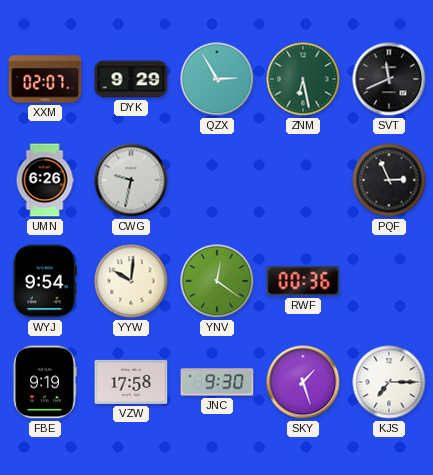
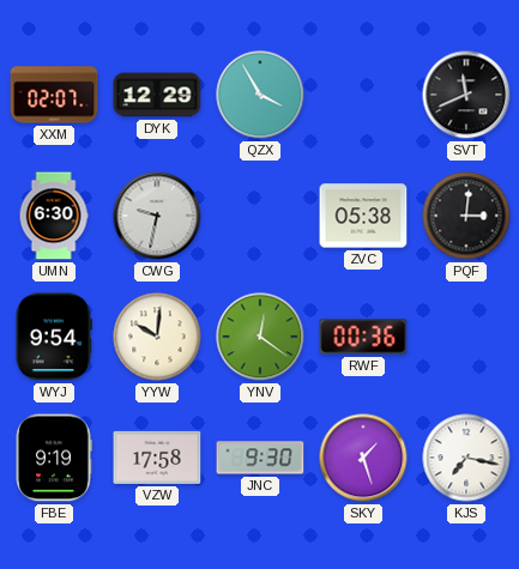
DYK: 9:29 -> 12:29 (157, 95)
QZX: 2:55 -> 3:55 (260, 95)
ZNM: 6:28 -> none (303, 79)
UMN: 6:26 -> 6:30 (54, 216)
ZVC: none -> 05:38 (363, 216)
PQF: 2:56 -> 3:01 (466, 216)
KJS: 7:15 -> 7:17 (466, 458)
